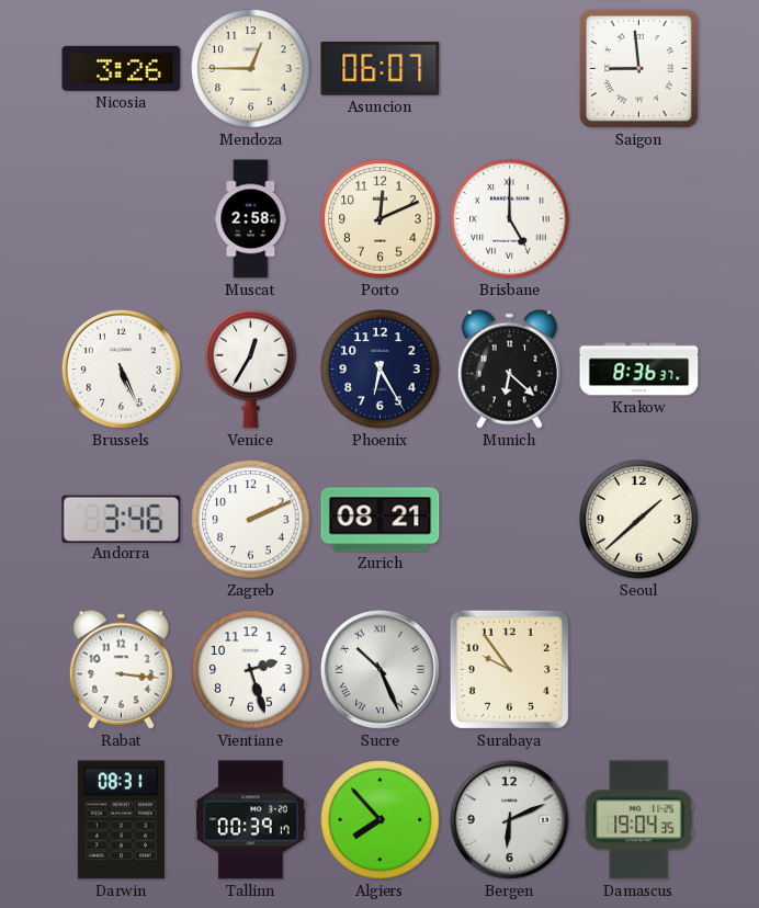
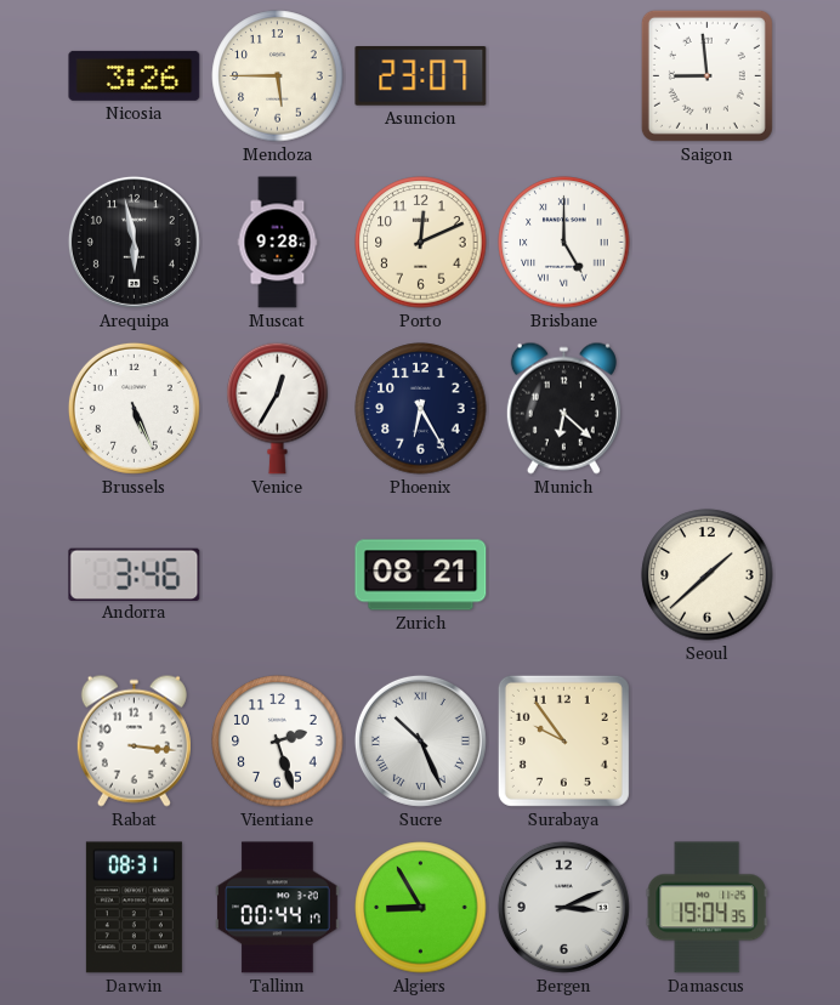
Mendoza: 12:45 -> 5:45 (278, 76)
Asuncion: 06:07 -> 23:07 (421, 76)
Arequipa: none -> 5:58 (134, 242)
Muscat: 2:58 -> 9:28 (278, 243)
Krakow: 8:36 -> none (639, 370)
Zagreb: 2:11 -> none (251, 520)
Tallinn: 00:39 -> 00:44 (278, 908)
Algiers: 7:53 -> 8:55 (421, 908)
Bergen: 6:11 -> 3:11 (563, 907)
